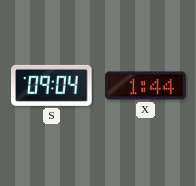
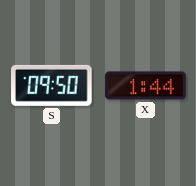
S: 09:04 -> 09:50 (52, 85)
